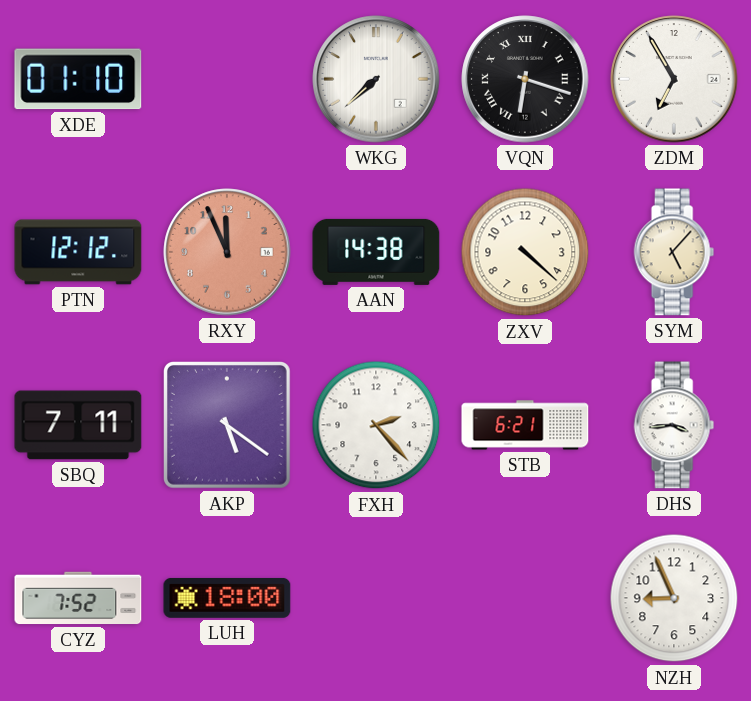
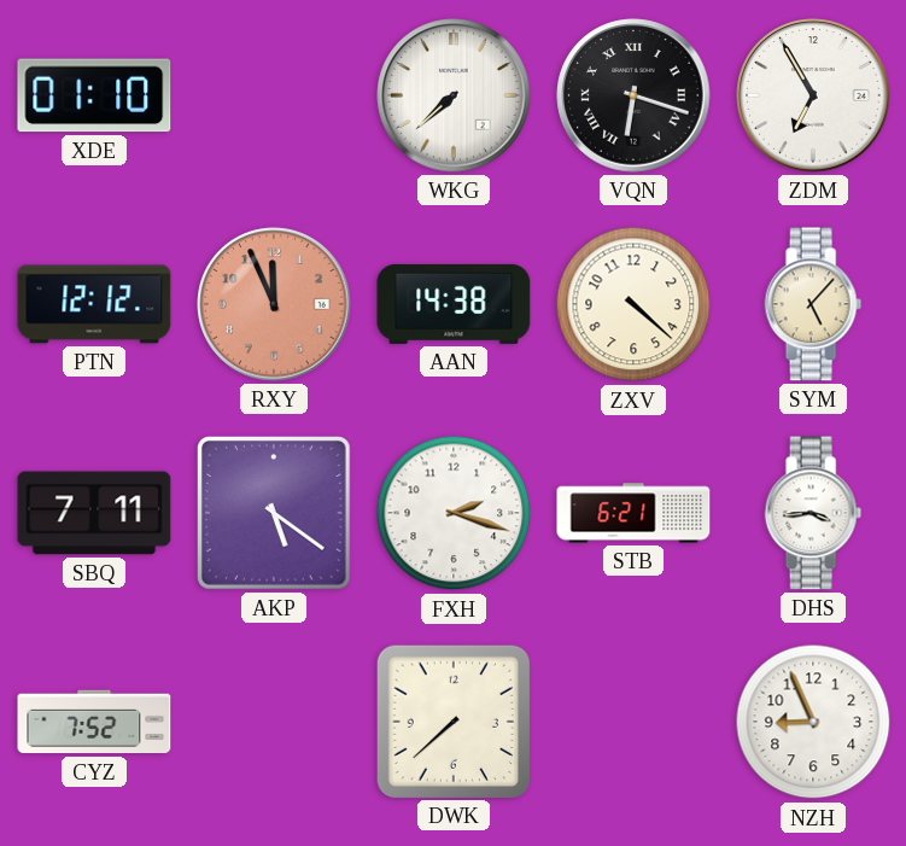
FXH: 2:23 -> 2:18 (454, 513)
LUH: 18:00 -> none (227, 598)
DWK: none -> 7:38 (452, 720)
